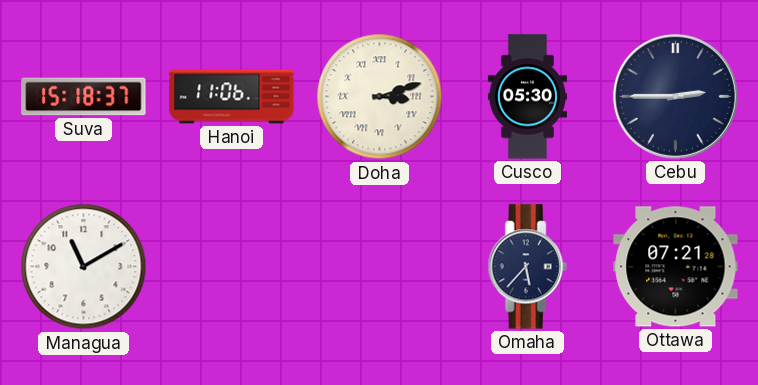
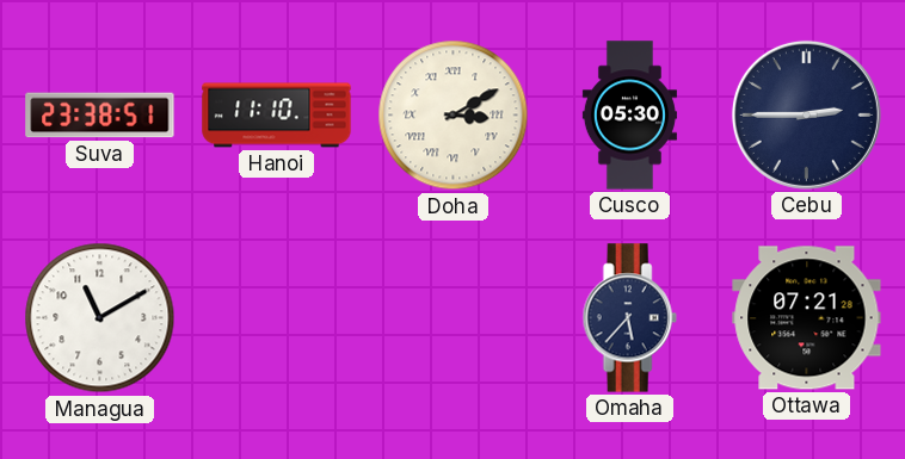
Suva: 15:18 -> 23:38 (100, 116)
Hanoi: 11:06 -> 11:10 (277, 116)
Doha: 3:12 -> 3:10 (454, 116)
